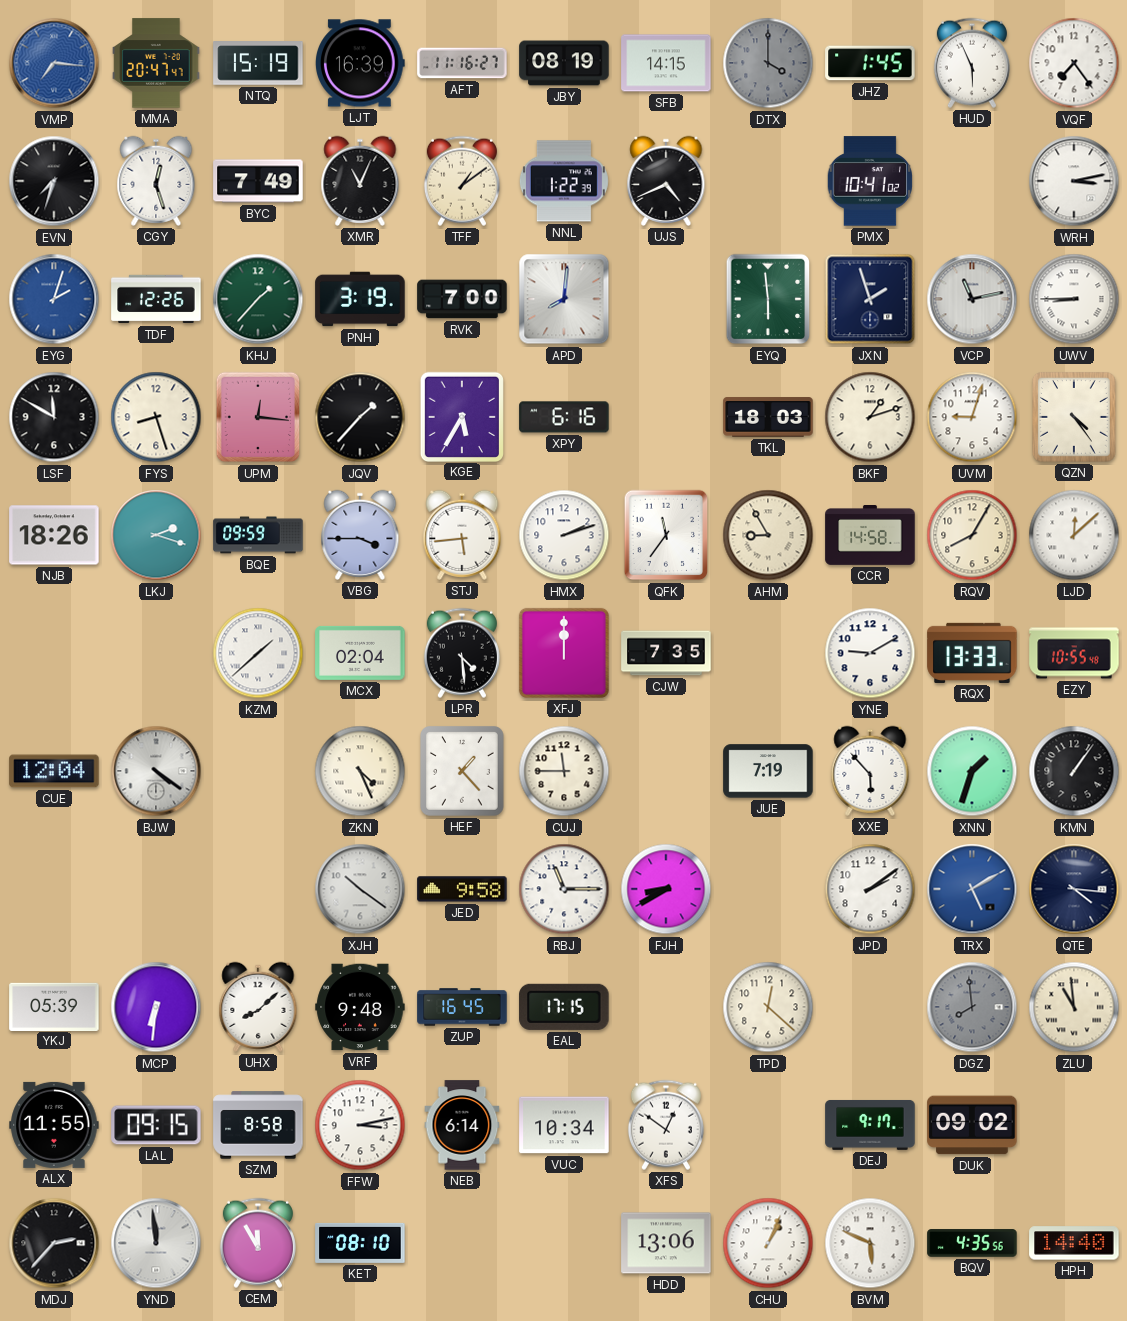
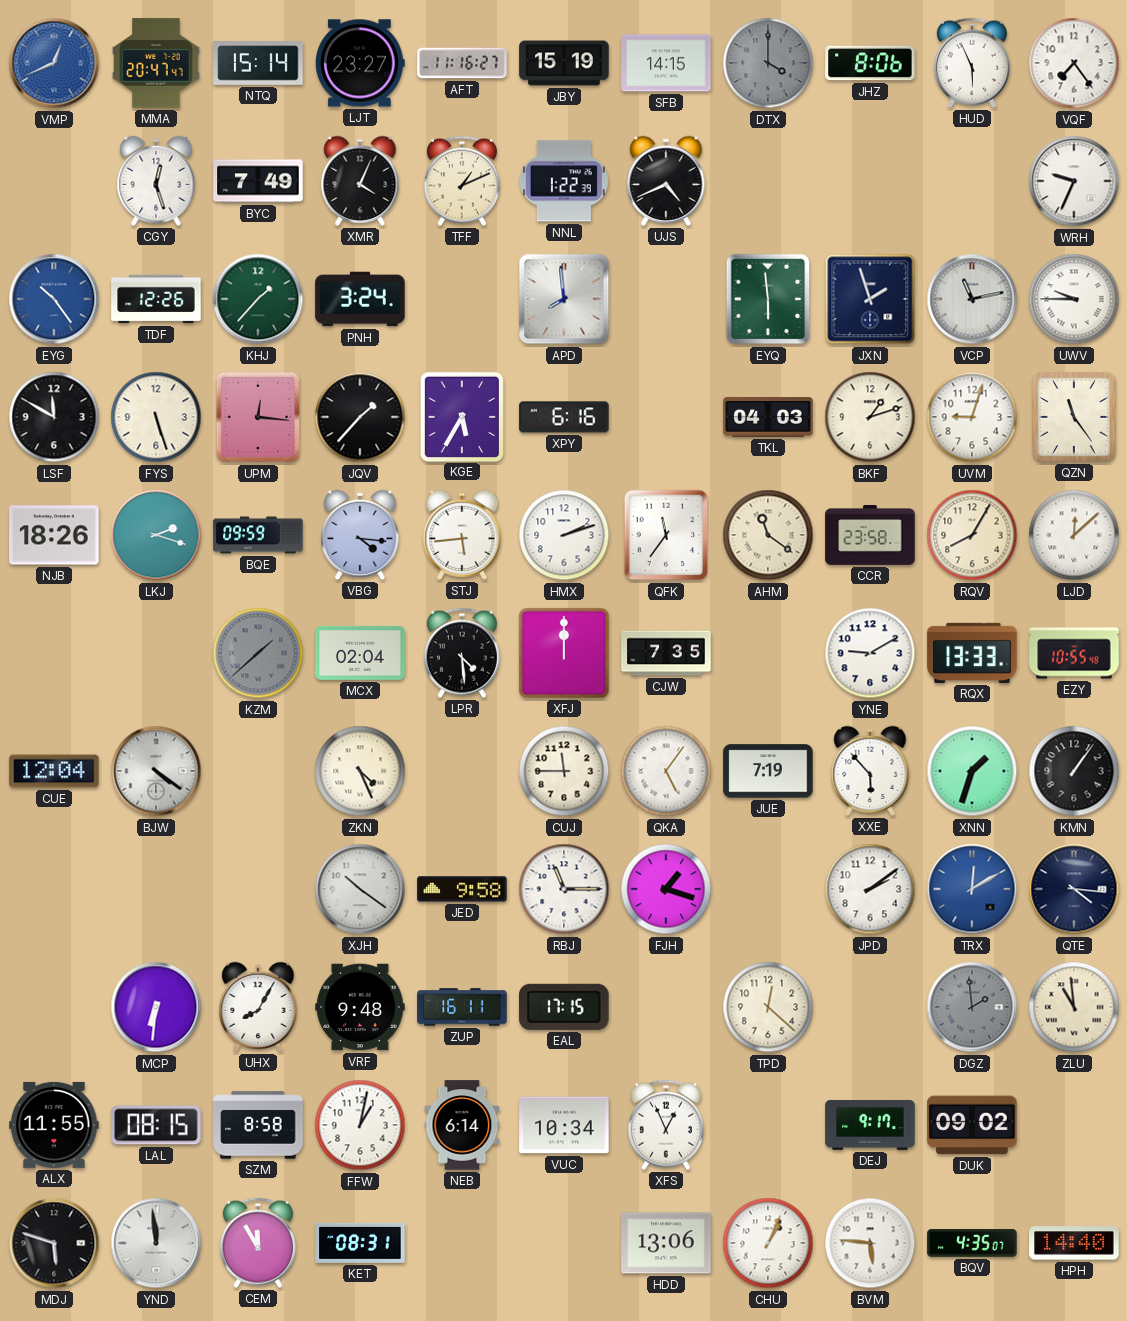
VMP: 7:16 -> 12:41 (54, 63)
NTQ: 15:19 -> 15:14 (258, 63)
LJT: 16:39 -> 23:27 (360, 63)
JBY: 08:19 -> 15:19 (564, 63)
JHZ: 1:45 -> 8:06 (870, 63)
EVN: 7:33 -> none (54, 181)
XMR: 11:04 -> 4:04 (360, 181)
TFF: 1:09 -> 1:11 (462, 181)
PMX: 10:41 -> none (869, 181)
WRH: 3:13 -> 9:34 (1074, 181)
EYG: 2:03 -> 10:24 (54, 299)
PNH: 3:19 -> 3:24 (360, 299)
RVK: 7:00 -> none (462, 299)
APD: 8:01 -> 7:59 (564, 299)
UWV: 8:45 -> 9:45 (1074, 299)
FYS: 8:27 -> 5:27 (156, 417)
TKL: 18:03 -> 04:03 (768, 417)
QZN: 4:24 -> 11:24 (1075, 418)
VBG: 3:45 -> 4:16 (360, 535)
AHM: 8:55 -> 11:21 (768, 535)
CCR: 14:58 -> 23:58 (870, 536)
KZM dial: white -> grey (258, 653)
HEF: 1:23 -> none (463, 772)
QKA: none -> 5:06 (666, 771)
FJH: 8:40 -> 1:18 (666, 889)
TRX: 5:10 -> 12:10 (972, 889)
YKJ: 05:39 -> none (54, 1006)
UHX: 8:08 -> 8:05 (258, 1007)
ZUP: 16:45 -> 16:11 (462, 1007)
DGZ: 7:59 -> 1:59 (972, 1007)
LAL: 09:15 -> 08:15 (156, 1125)
FFW: 3:13 -> 1:02 (360, 1125)
XFS: 12:51 -> 12:56 (666, 1125)
MDJ: 2:37 -> 5:48 (54, 1243)
KET: 08:10 -> 08:31 (360, 1243)
BVM: 5:49 -> 5:46 (870, 1243)
BQV: 4:35:56 -> 4:35:07 (972, 1243)
